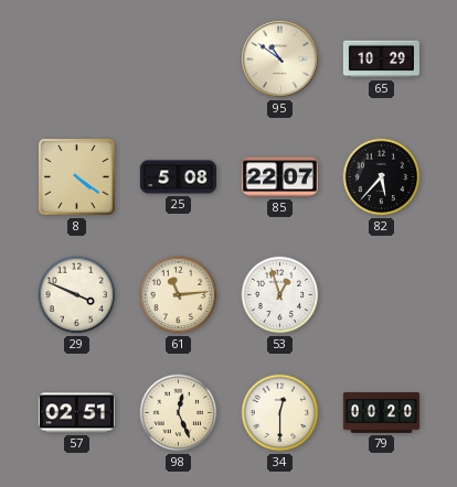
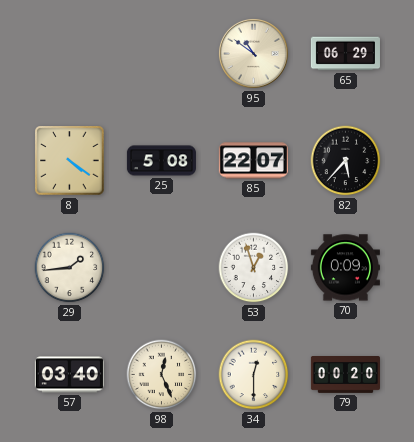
65: 10:29 -> 06:29 (345, 54)
29: 3:49 -> 1:44 (70, 268)
61: 11:14 -> none (179, 295)
70: none -> 0:09 (345, 268)
57: 02:51 -> 03:40 (69, 375)
